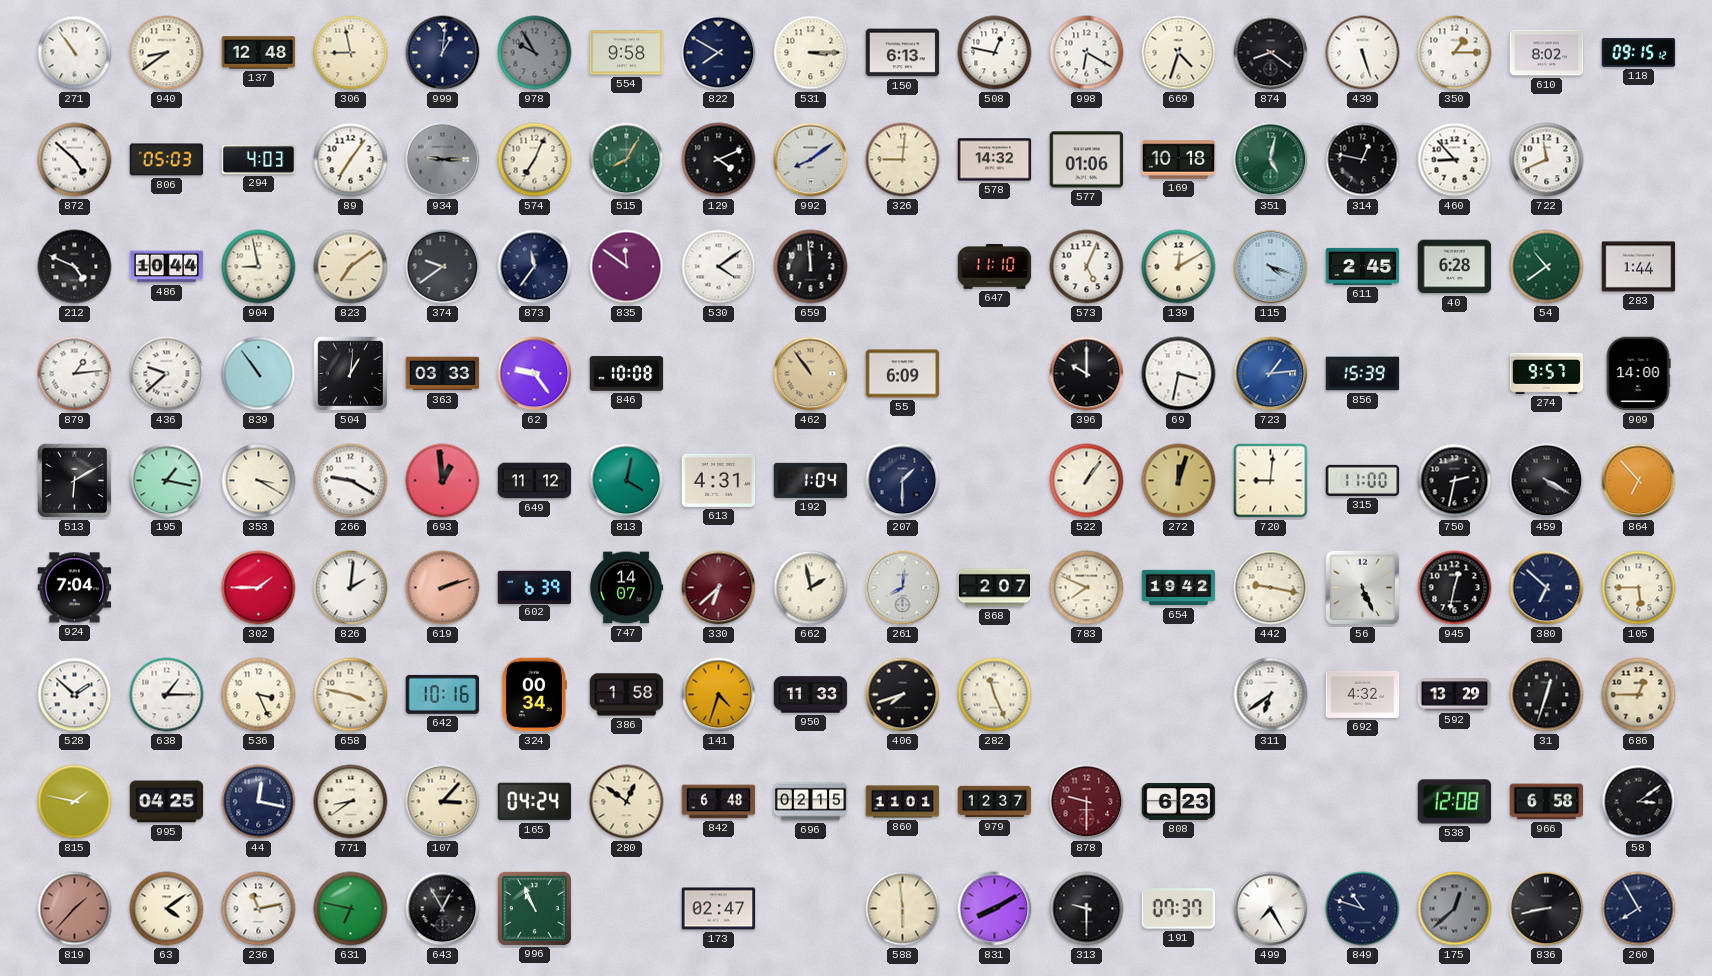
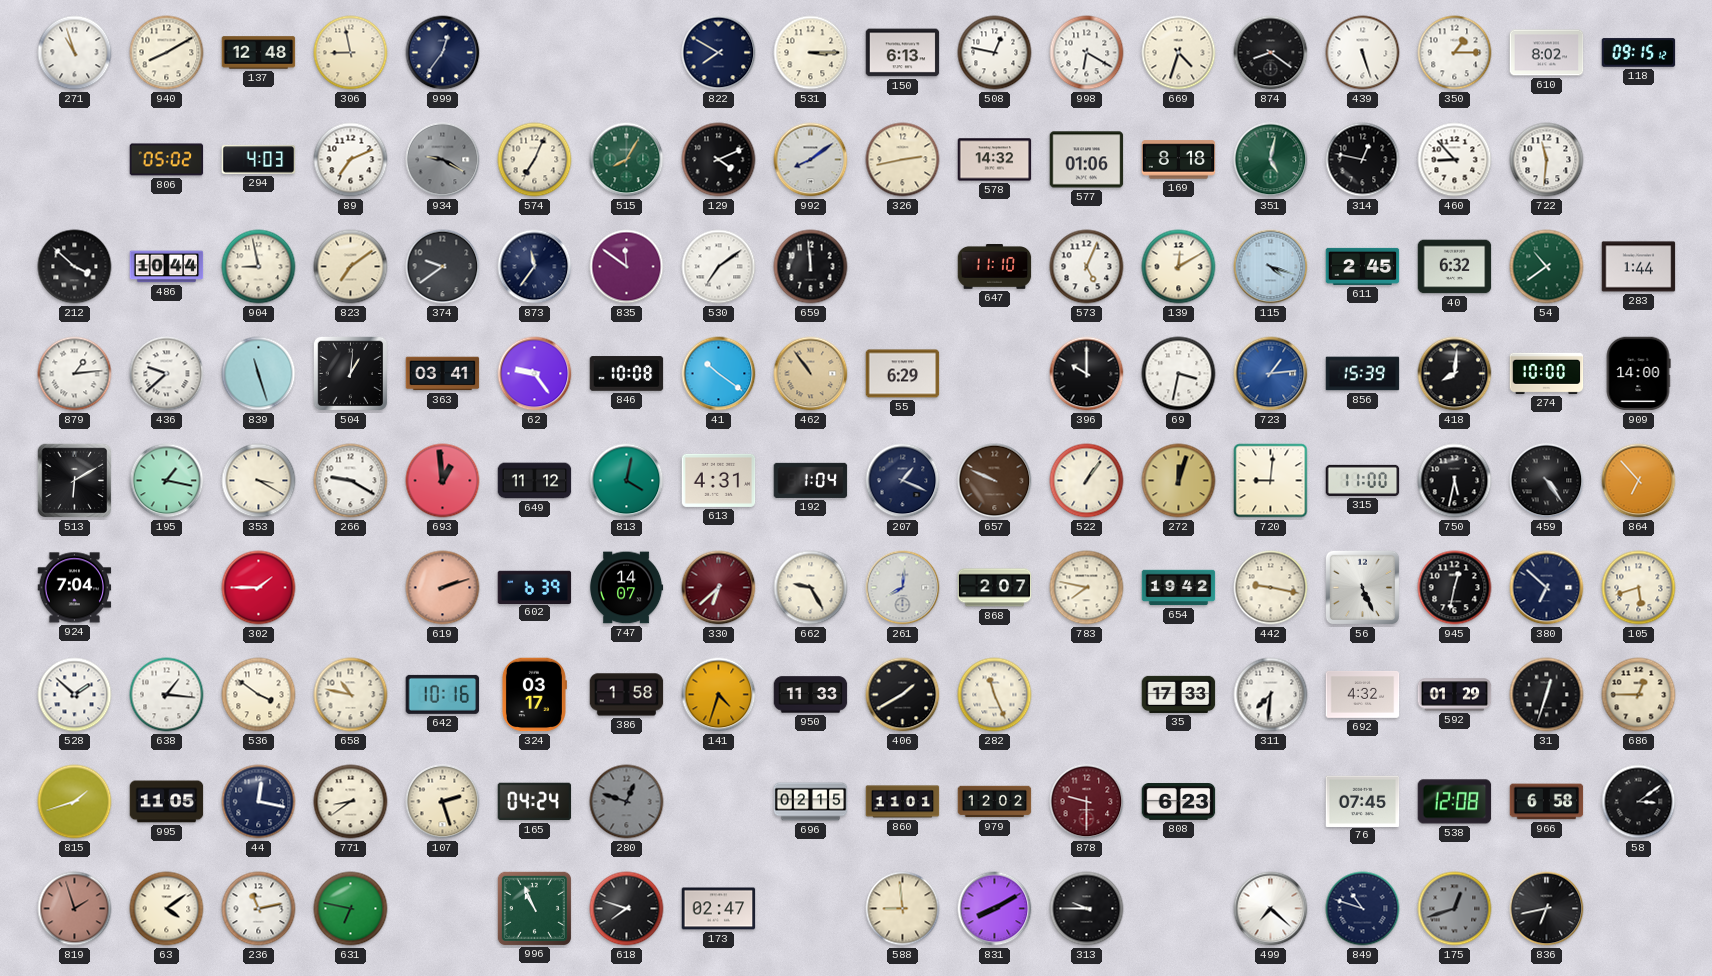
271: 10:54 -> 10:57 (75, 53)
940: 8:39 -> 8:10 (167, 53)
999: 1:01 -> 12:36 (443, 53)
978: 9:55 -> none (535, 53)
554: 9:58 -> none (627, 53)
872: 4:52 -> none (75, 160)
806: 05:03 -> 05:02 (167, 160)
89: 7:06 -> 7:11 (351, 160)
934: 9:15 -> 9:20 (443, 160)
326: 9:01 -> 2:43 (903, 160)
169: 10:18 -> 8:18 (1179, 160)
722: 11:41 -> 11:31 (1547, 160)
212: 4:49 -> 3:52 (75, 267)
530: 4:09 -> 7:09 (719, 267)
40: 6:28 -> 6:32 (1455, 267)
839: 10:54 -> 11:27 (259, 374)
363: 03:33 -> 03:41 (443, 374)
41: none -> 10:21 (719, 374)
55: 6:09 -> 6:29 (903, 374)
418: none -> 8:01 (1455, 374)
274: 9:57 -> 10:00 (1547, 373)
207: 1:30 -> 1:19 (903, 481)
657: none -> 9:49 (995, 481)
750: 2:32 -> 5:32 (1455, 481)
459: 4:20 -> 4:24 (1547, 481)
826: 2:01 -> none (351, 588)
662: 1:58 -> 9:25 (811, 588)
783: 7:49 -> 7:47 (1087, 588)
105: 5:45 -> 5:42 (1639, 588)
638: 1:15 -> 1:16 (167, 695)
536: 3:26 -> 3:51 (259, 695)
658: 3:47 -> 10:47 (351, 695)
324: 00:34 -> 03:17 (534, 695)
406: 7:42 -> 1:40 (903, 695)
35: none -> 17:33 (1179, 694)
311: 6:39 -> 7:31 (1271, 695)
592: 13:29 -> 01:29 (1455, 695)
815: 1:47 -> 1:42 (75, 802)
995: 04:25 -> 11:05 (167, 802)
107: 3:07 -> 2:27 (443, 802)
280: 12:51 -> 12:48 (627, 802)
280 dial: cream -> grey (627, 802)
842: 6:48 -> none (719, 802)
979: 12:37 -> 12:02 (995, 802)
76: none -> 07:45 (1363, 801)
819: 1:37 -> 1:57 (75, 909)
643: 12:55 -> none (443, 909)
618: none -> 7:48 (627, 909)
588: 5:59 -> 8:59 (903, 909)
313: 9:30 -> 9:45 (1087, 909)
191: 07:37 -> none (1179, 909)
499: 7:25 -> 7:22 (1271, 909)
175: 12:38 -> 12:42 (1455, 909)
836: 8:43 -> 6:43 (1547, 909)
260: 7:55 -> none (1639, 909)
